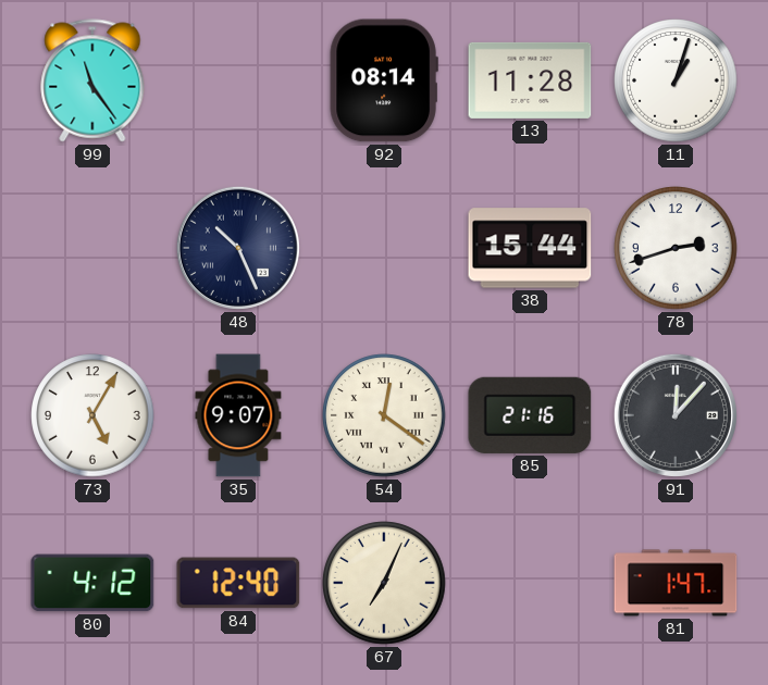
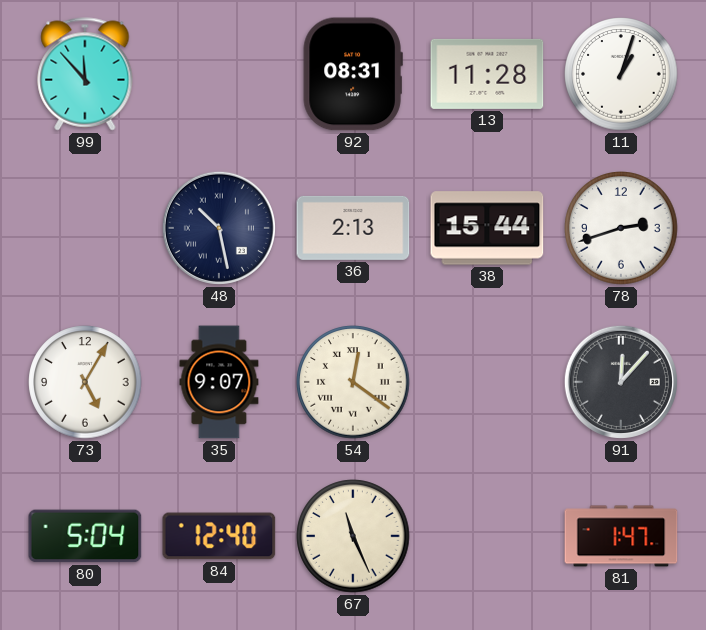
99: 11:24 -> 11:53 (85, 74)
92: 08:14 -> 08:31 (353, 74)
48: 10:26 -> 10:28 (219, 228)
36: none -> 2:13 (353, 228)
85: 21:16 -> none (530, 415)
80: 4:12 -> 5:04 (85, 536)
67: 7:04 -> 11:26 (353, 536)
